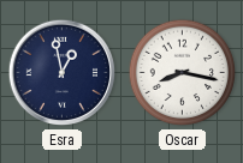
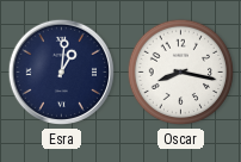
Esra: 12:58 -> 1:01 (62, 73)
